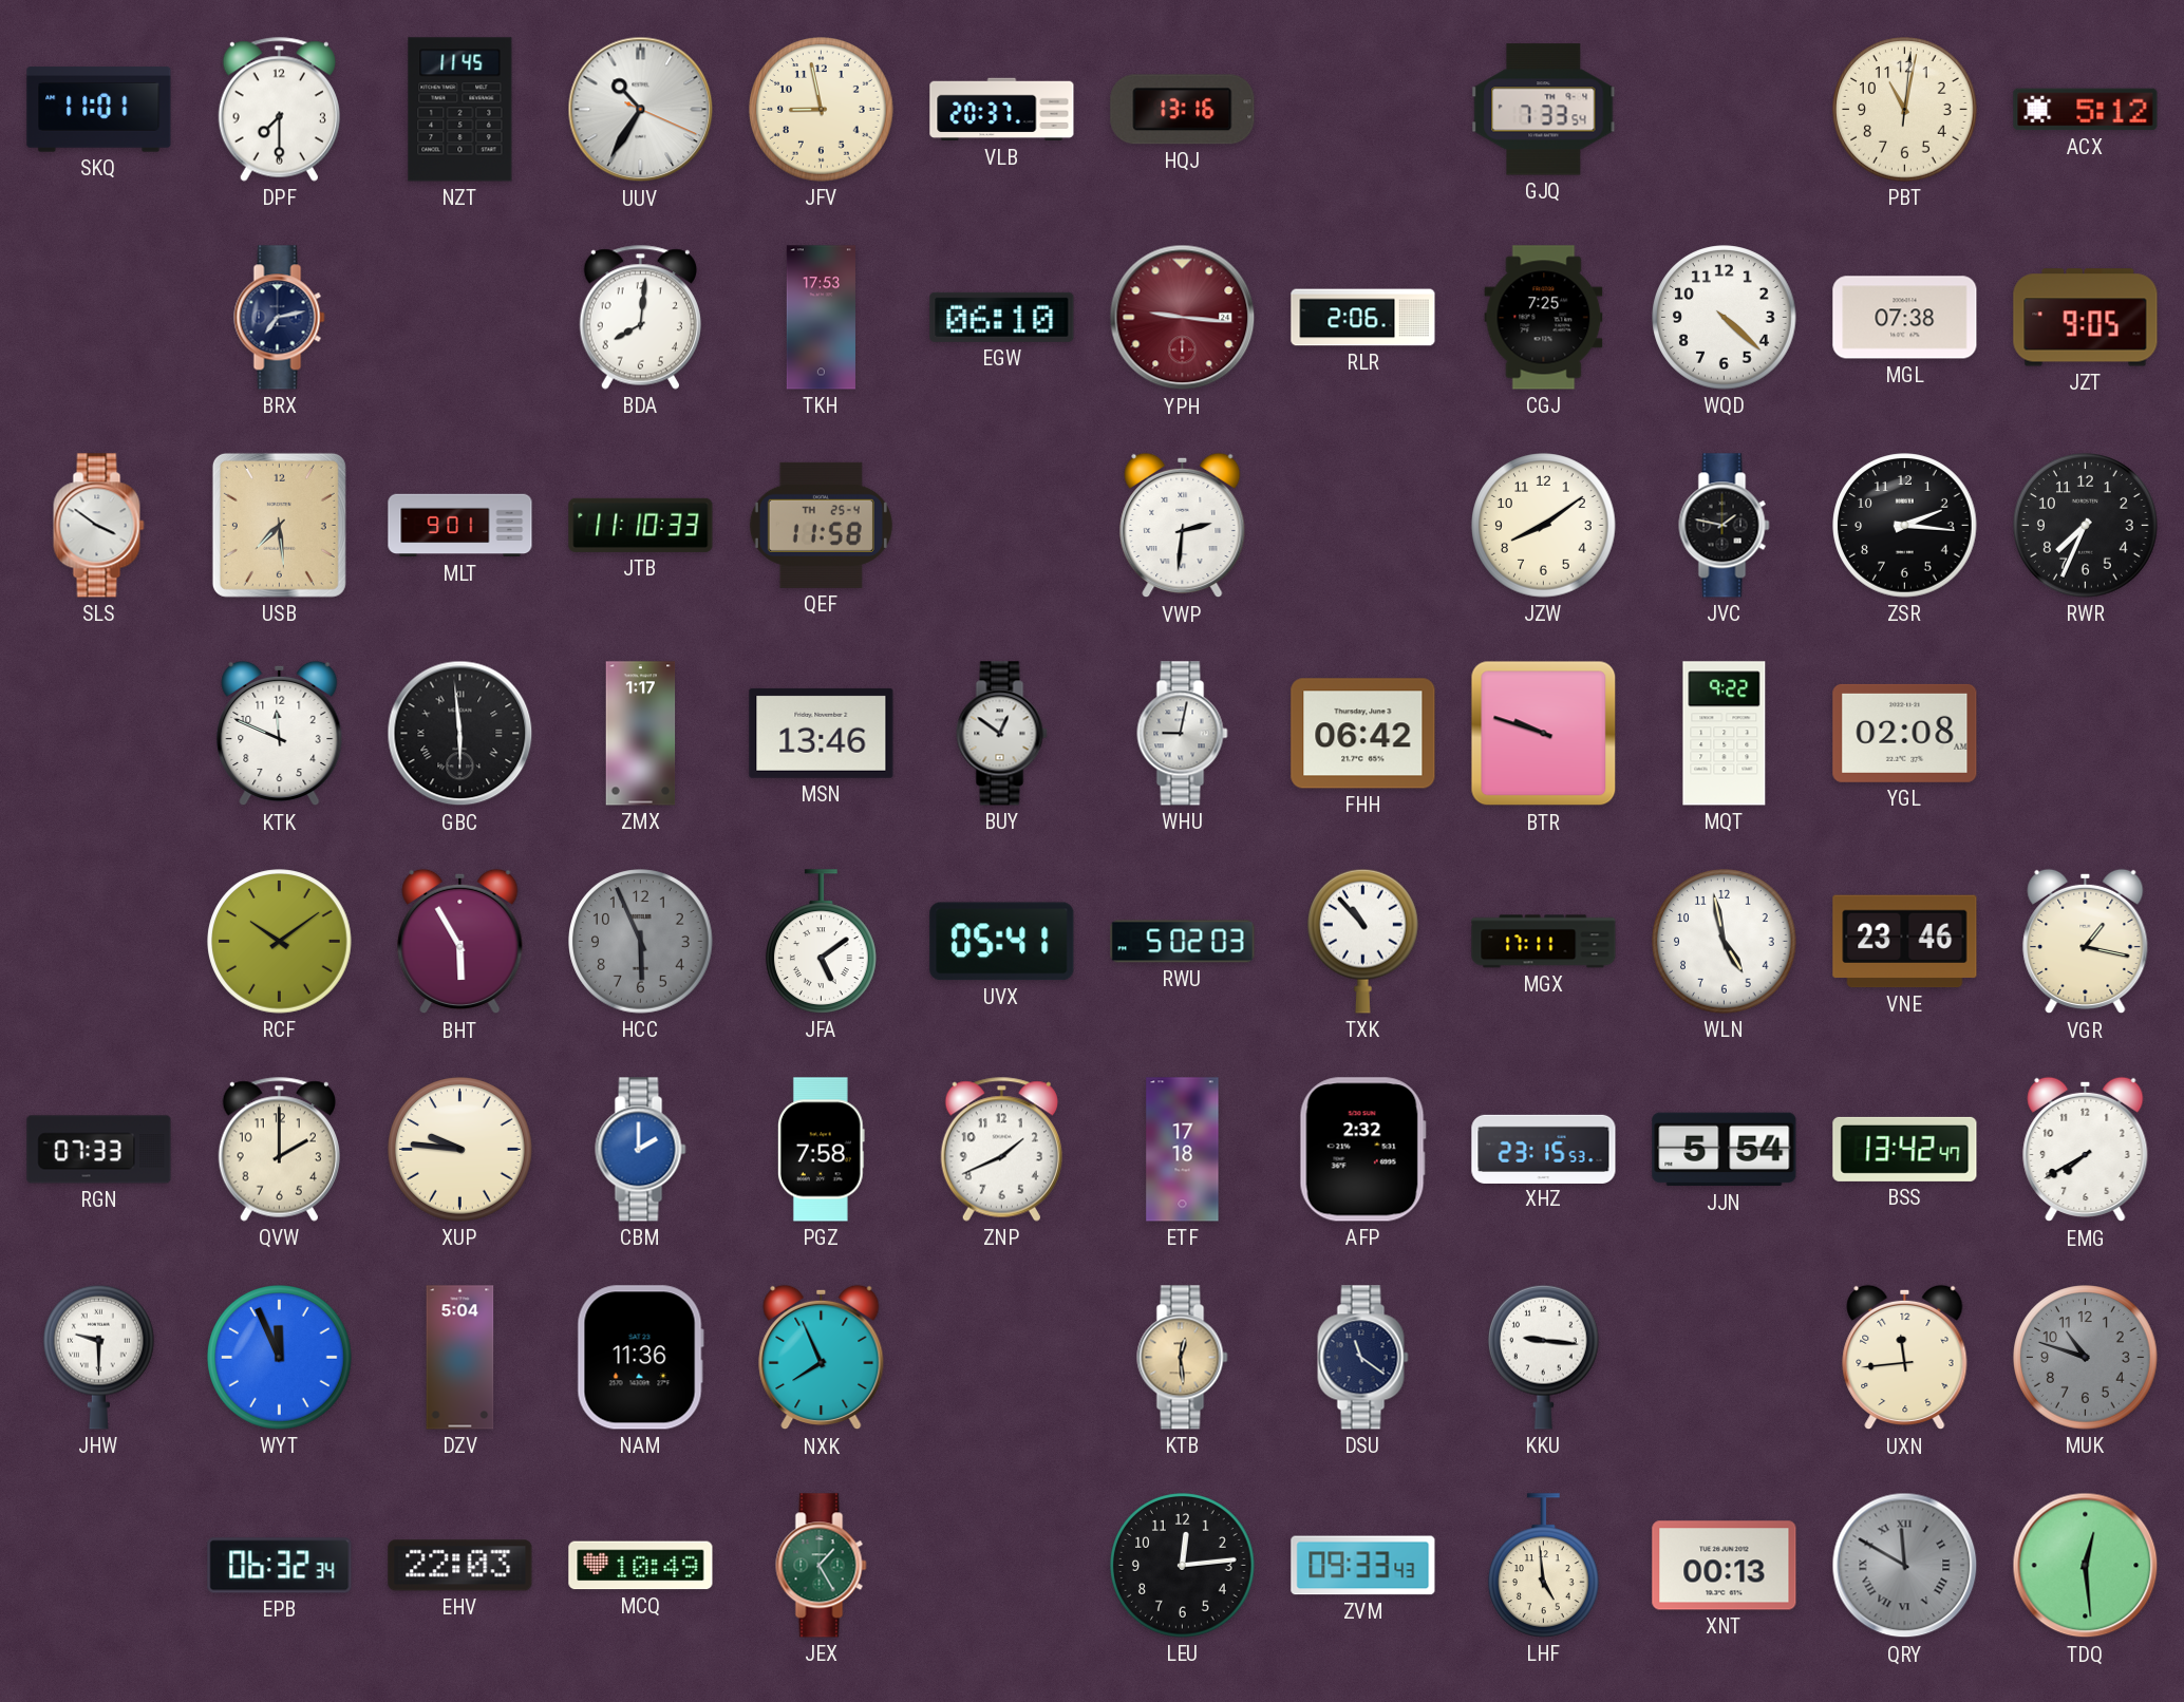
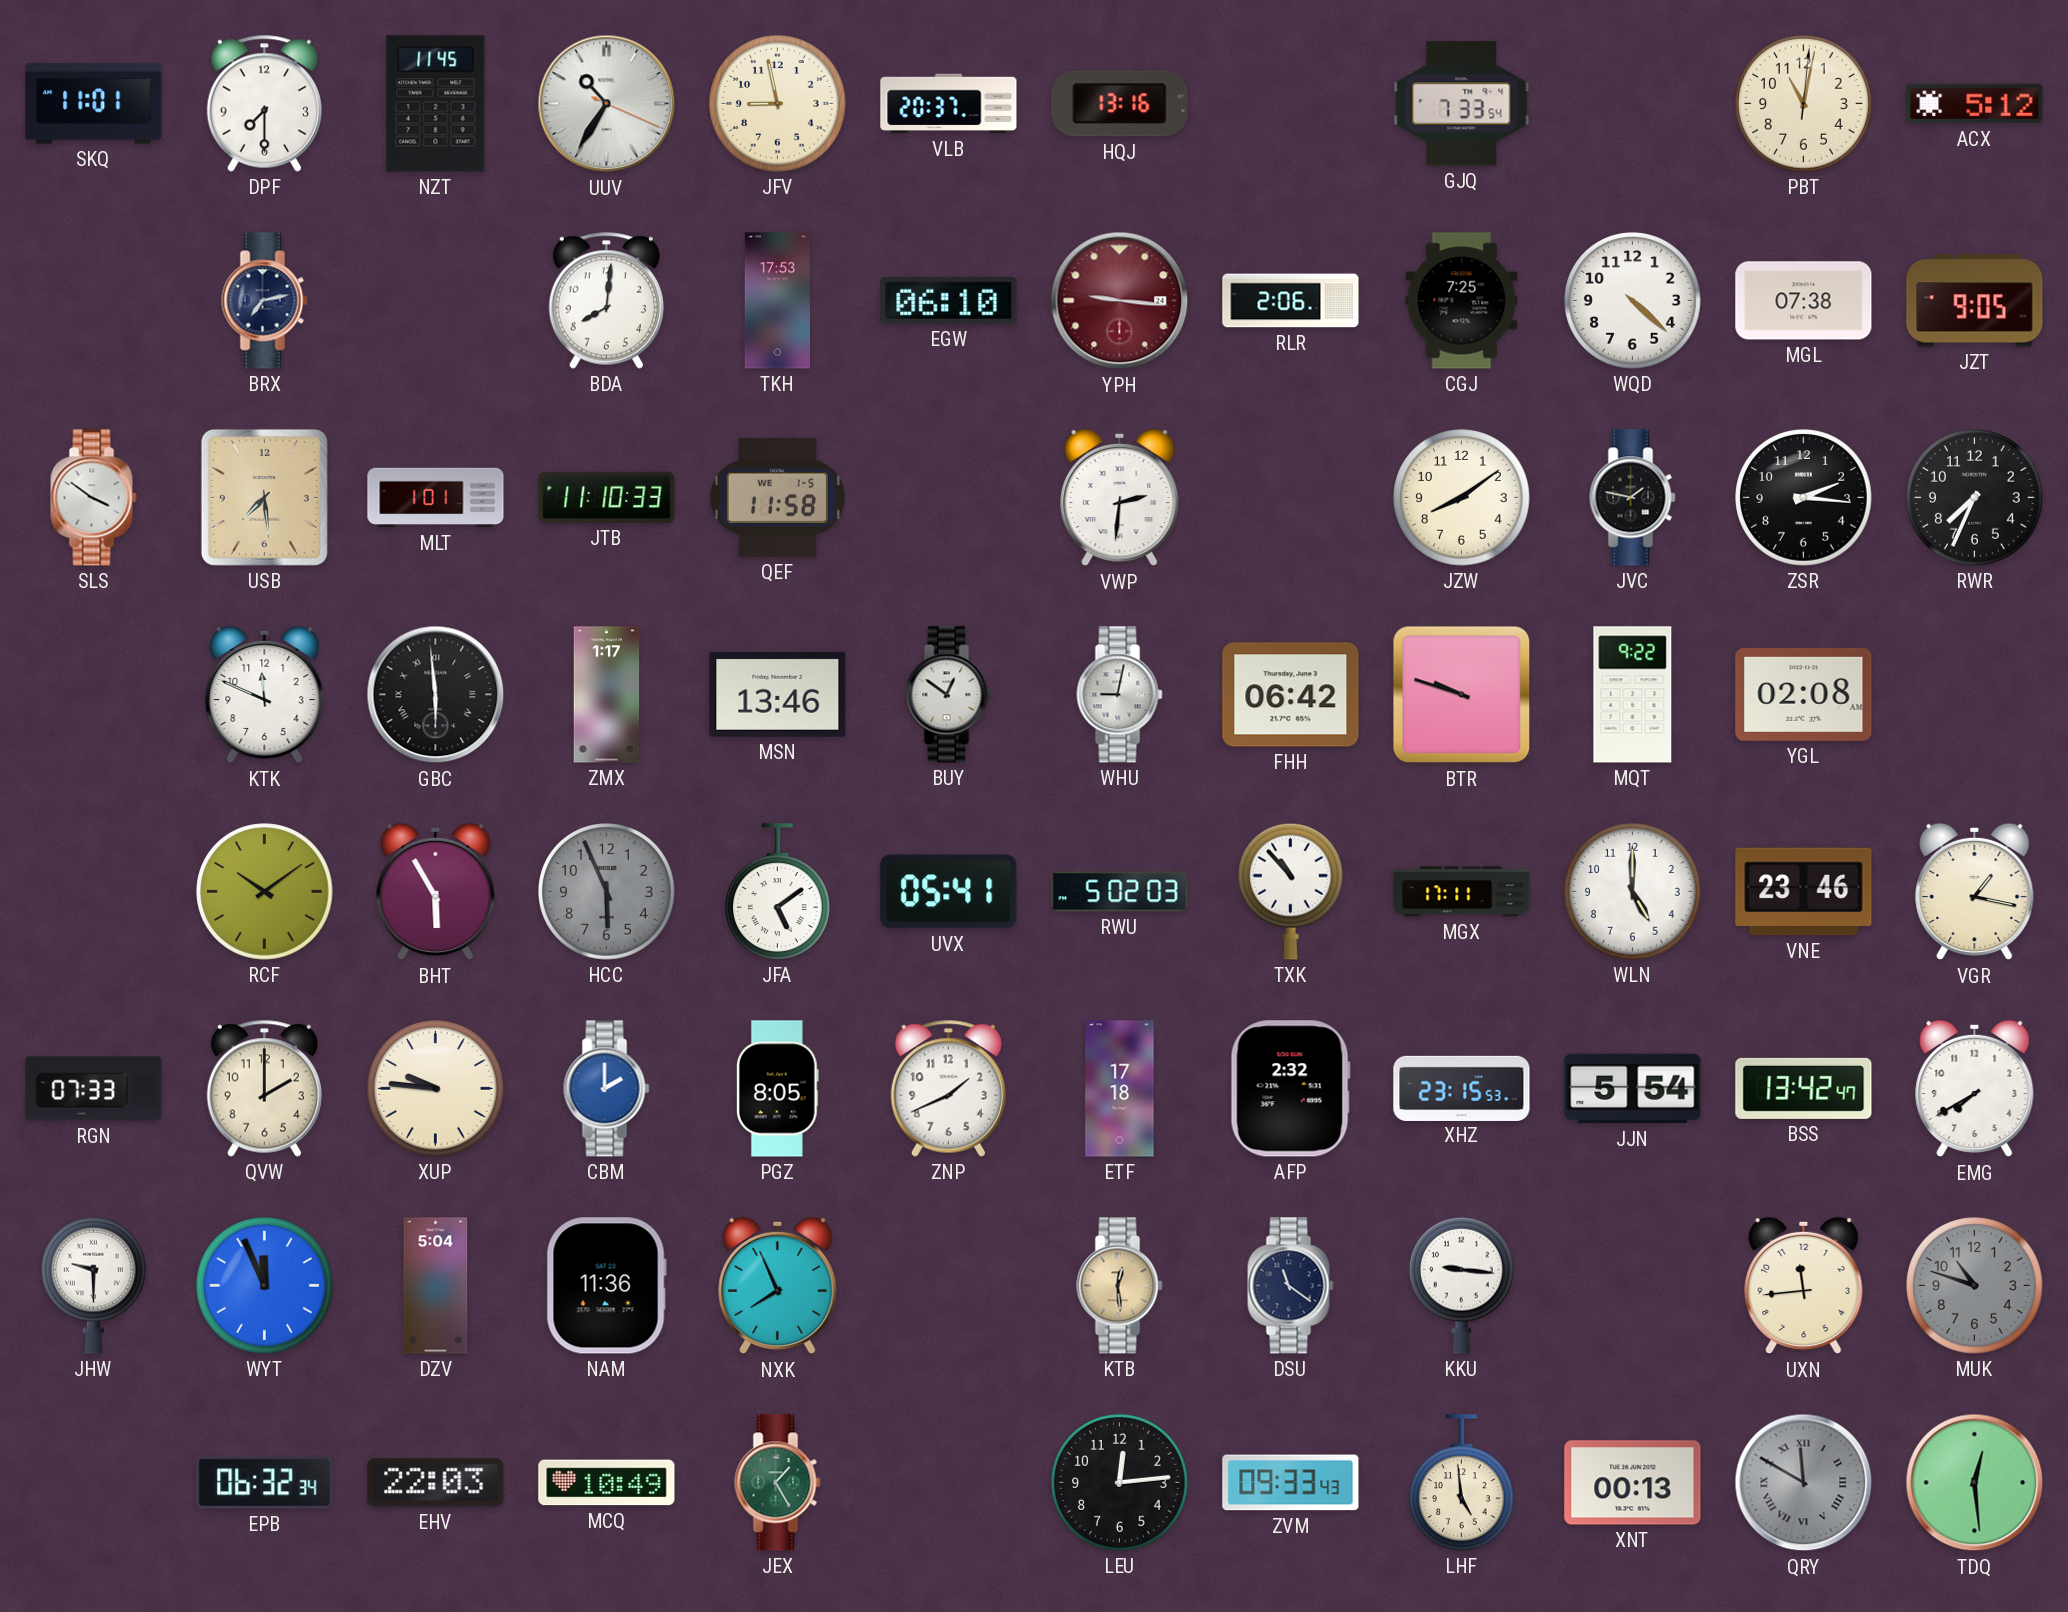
MLT: 9:01 -> 1:01 (436, 498)
QEF date: TH 25-4 -> WE 1-5 (777, 497)
WLN: 4:58 -> 5:00 (1633, 892)
PGZ: 7:58 -> 8:05 (777, 1089)
